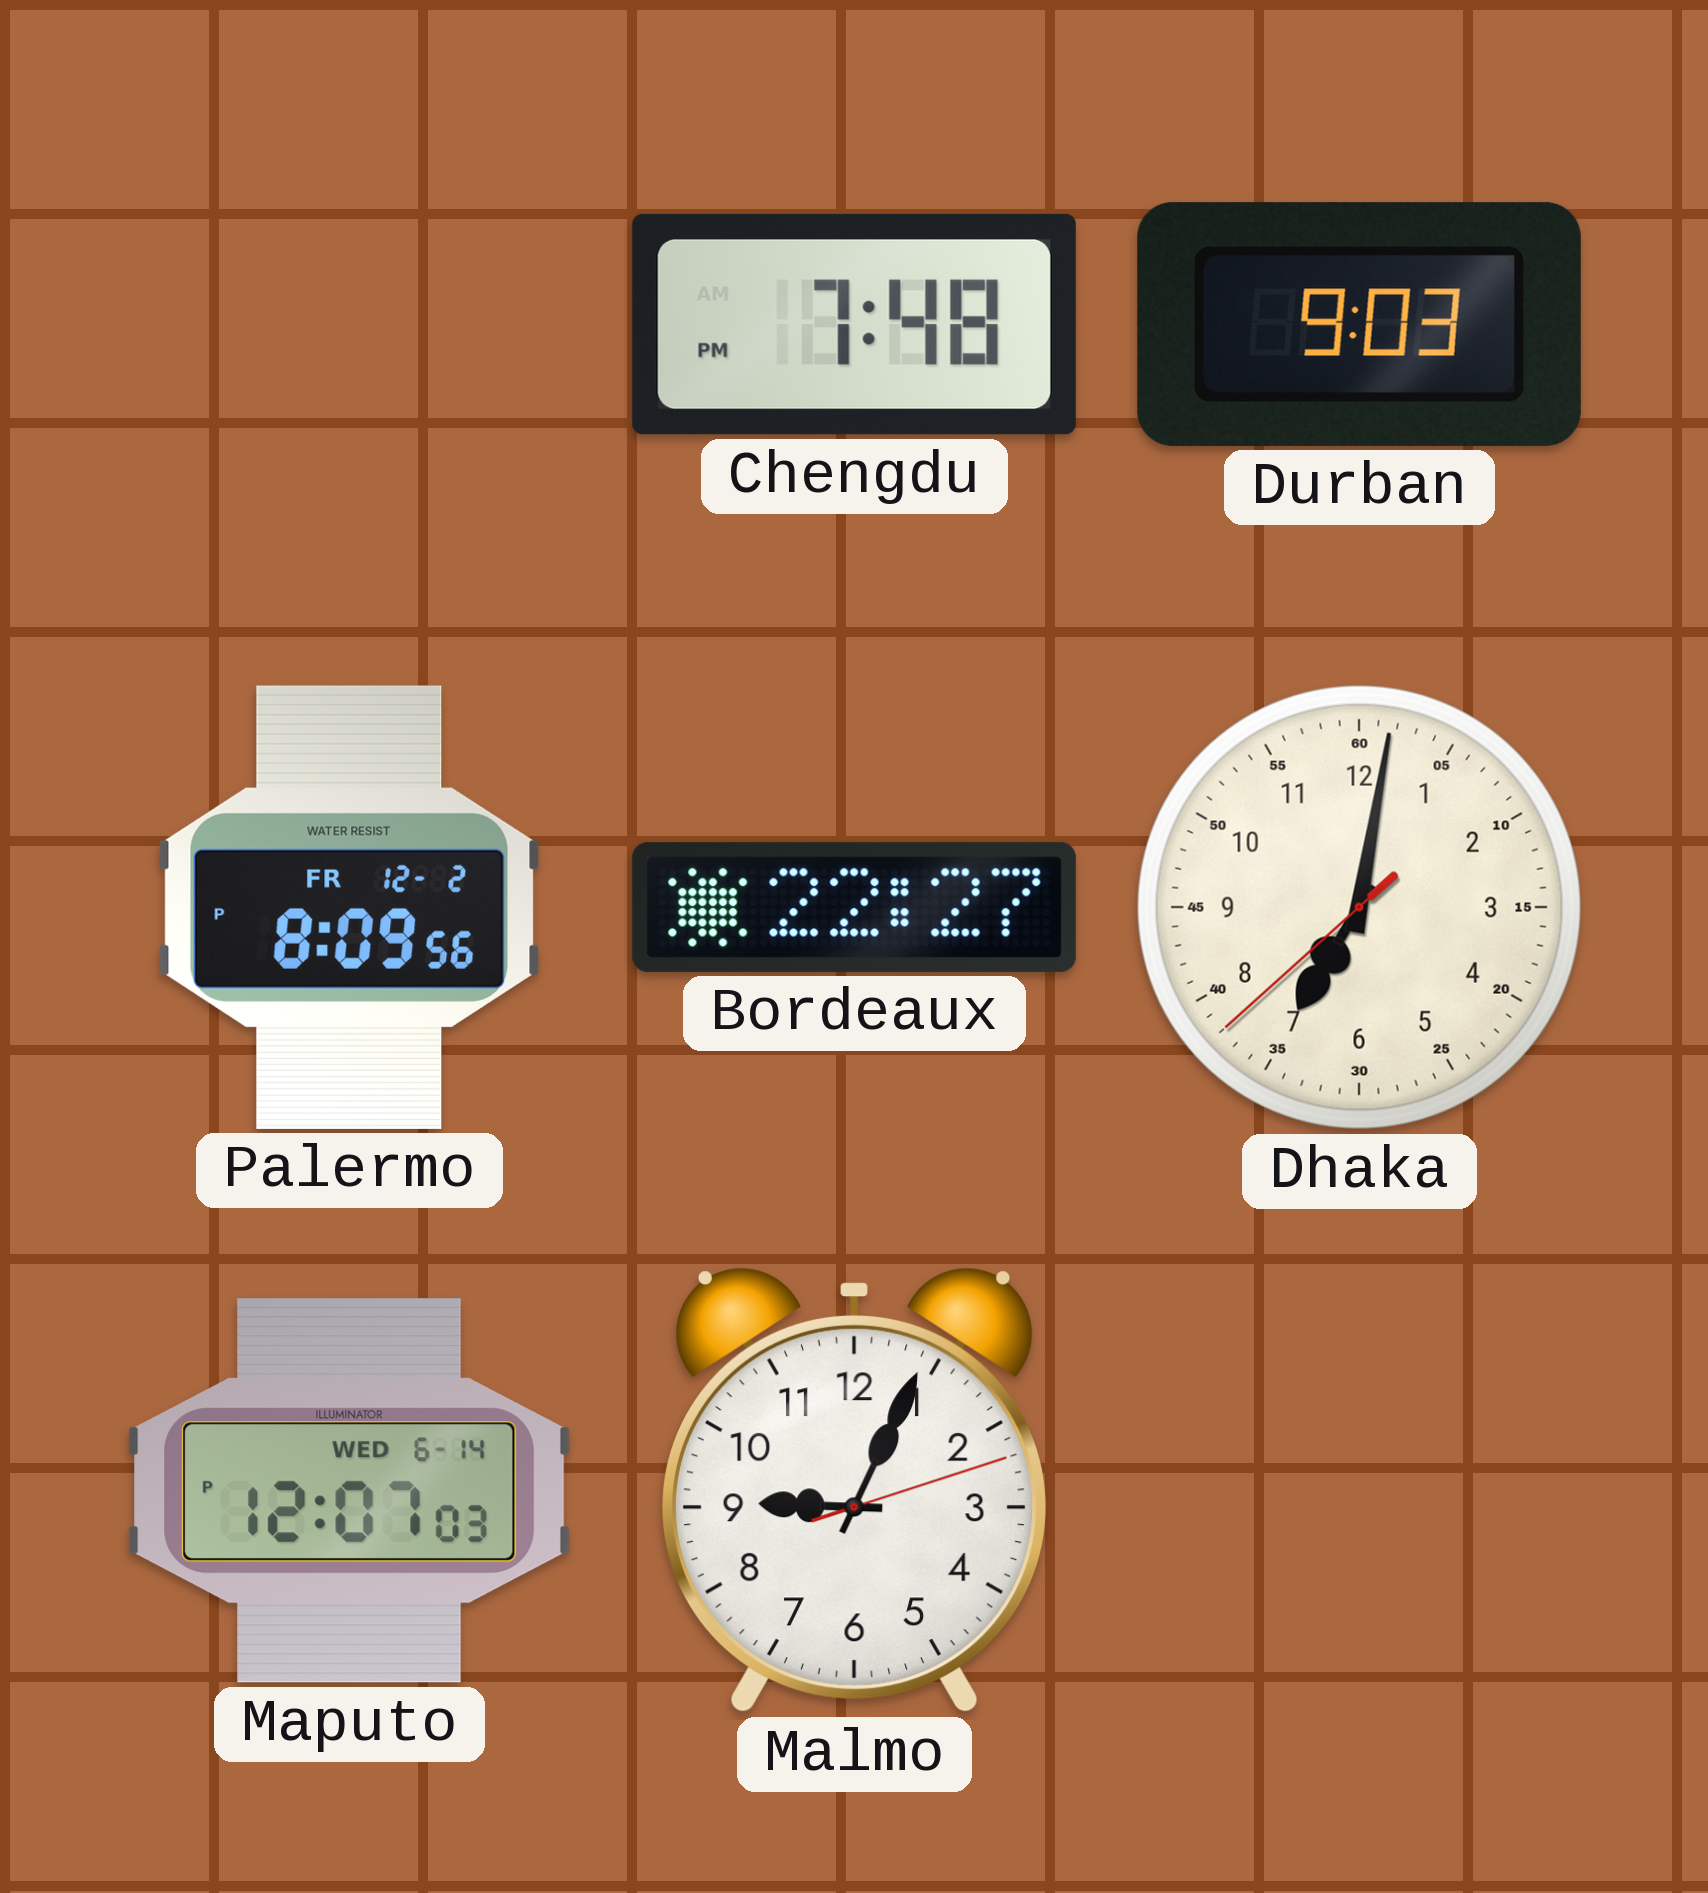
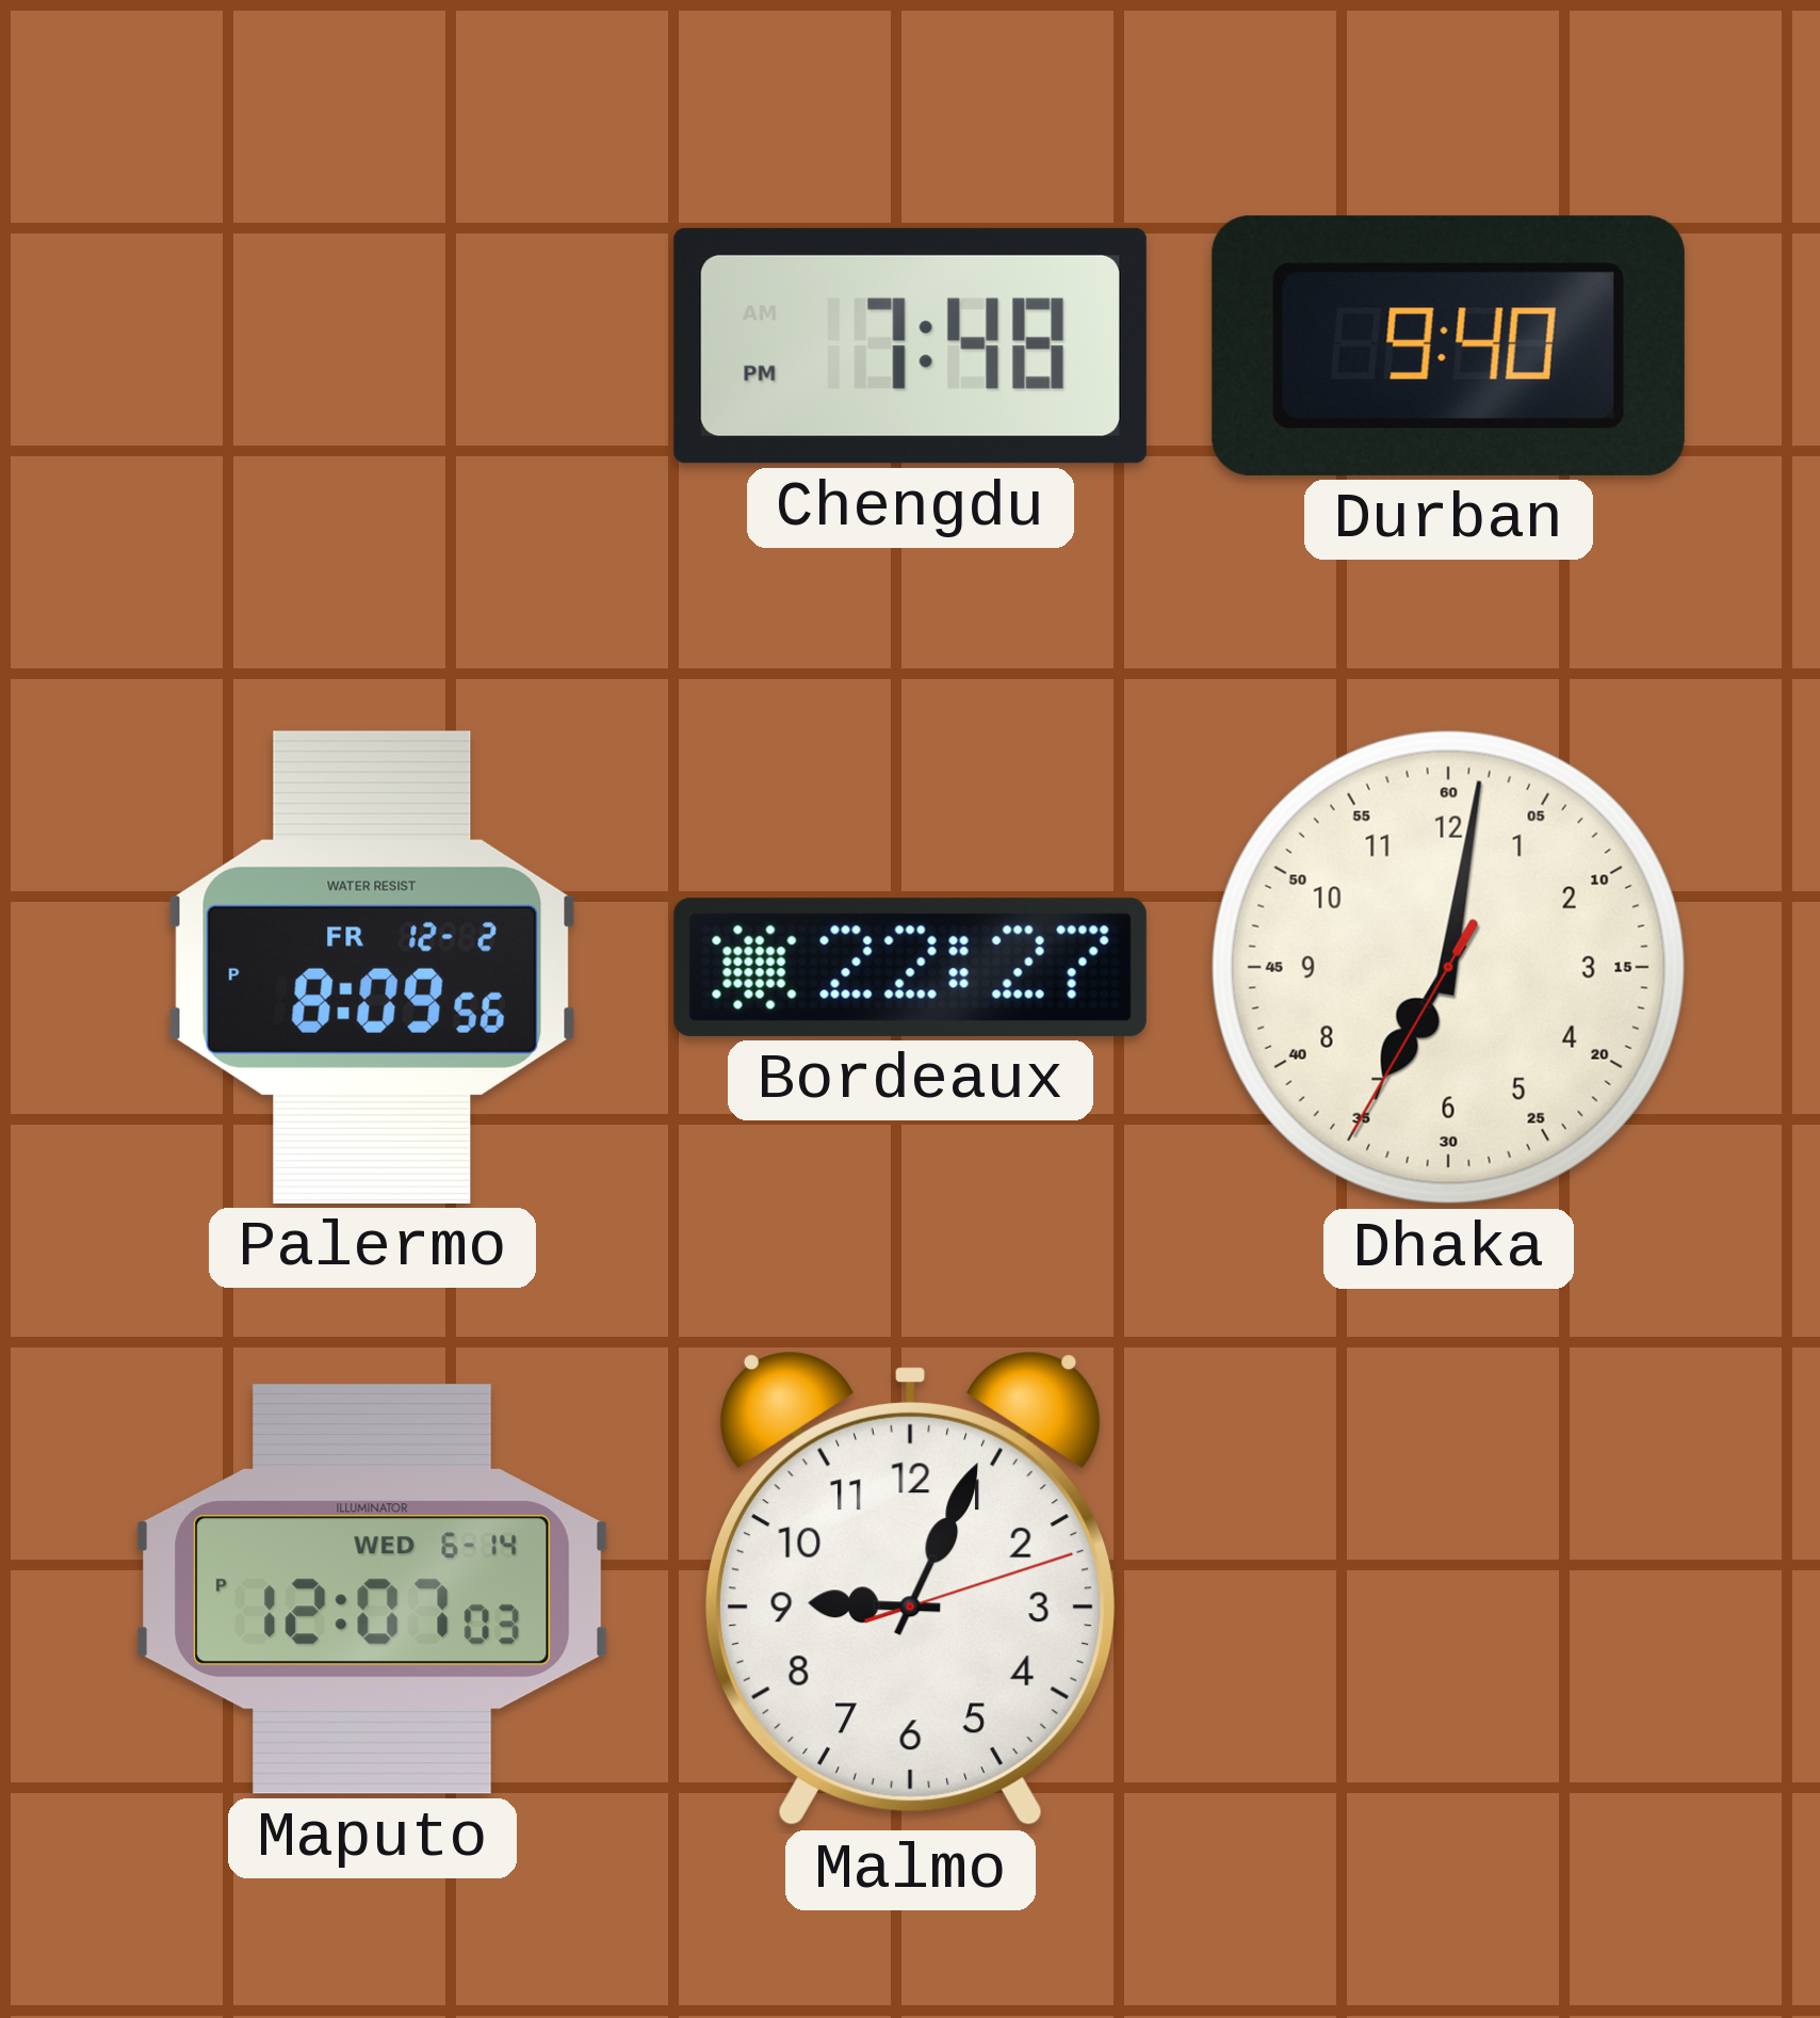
Durban: 9:03 -> 9:40 (1448, 345)
Dhaka: 7:01:38 -> 7:01:35 (1448, 967)
